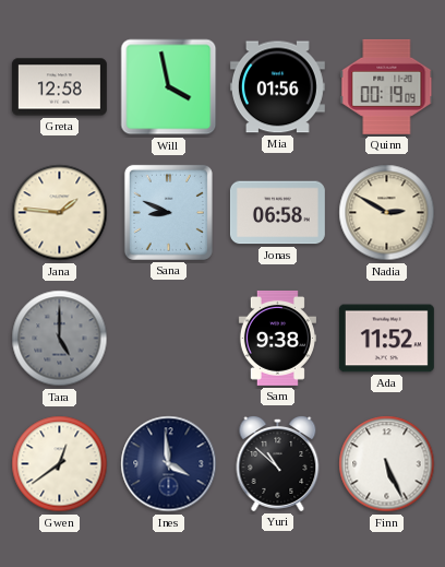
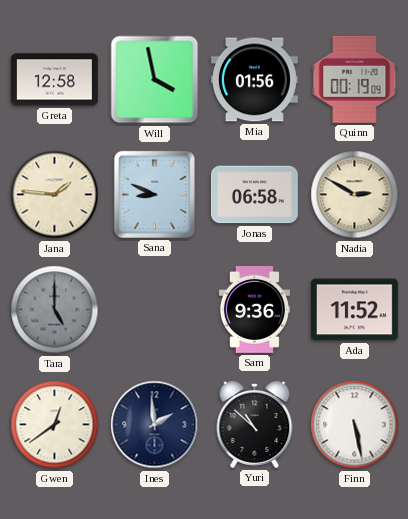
Sam: 9:38 -> 9:36 (254, 309)
Ines: 3:59 -> 1:59 (155, 425)
Finn: 5:26 -> 5:28 (355, 425)
